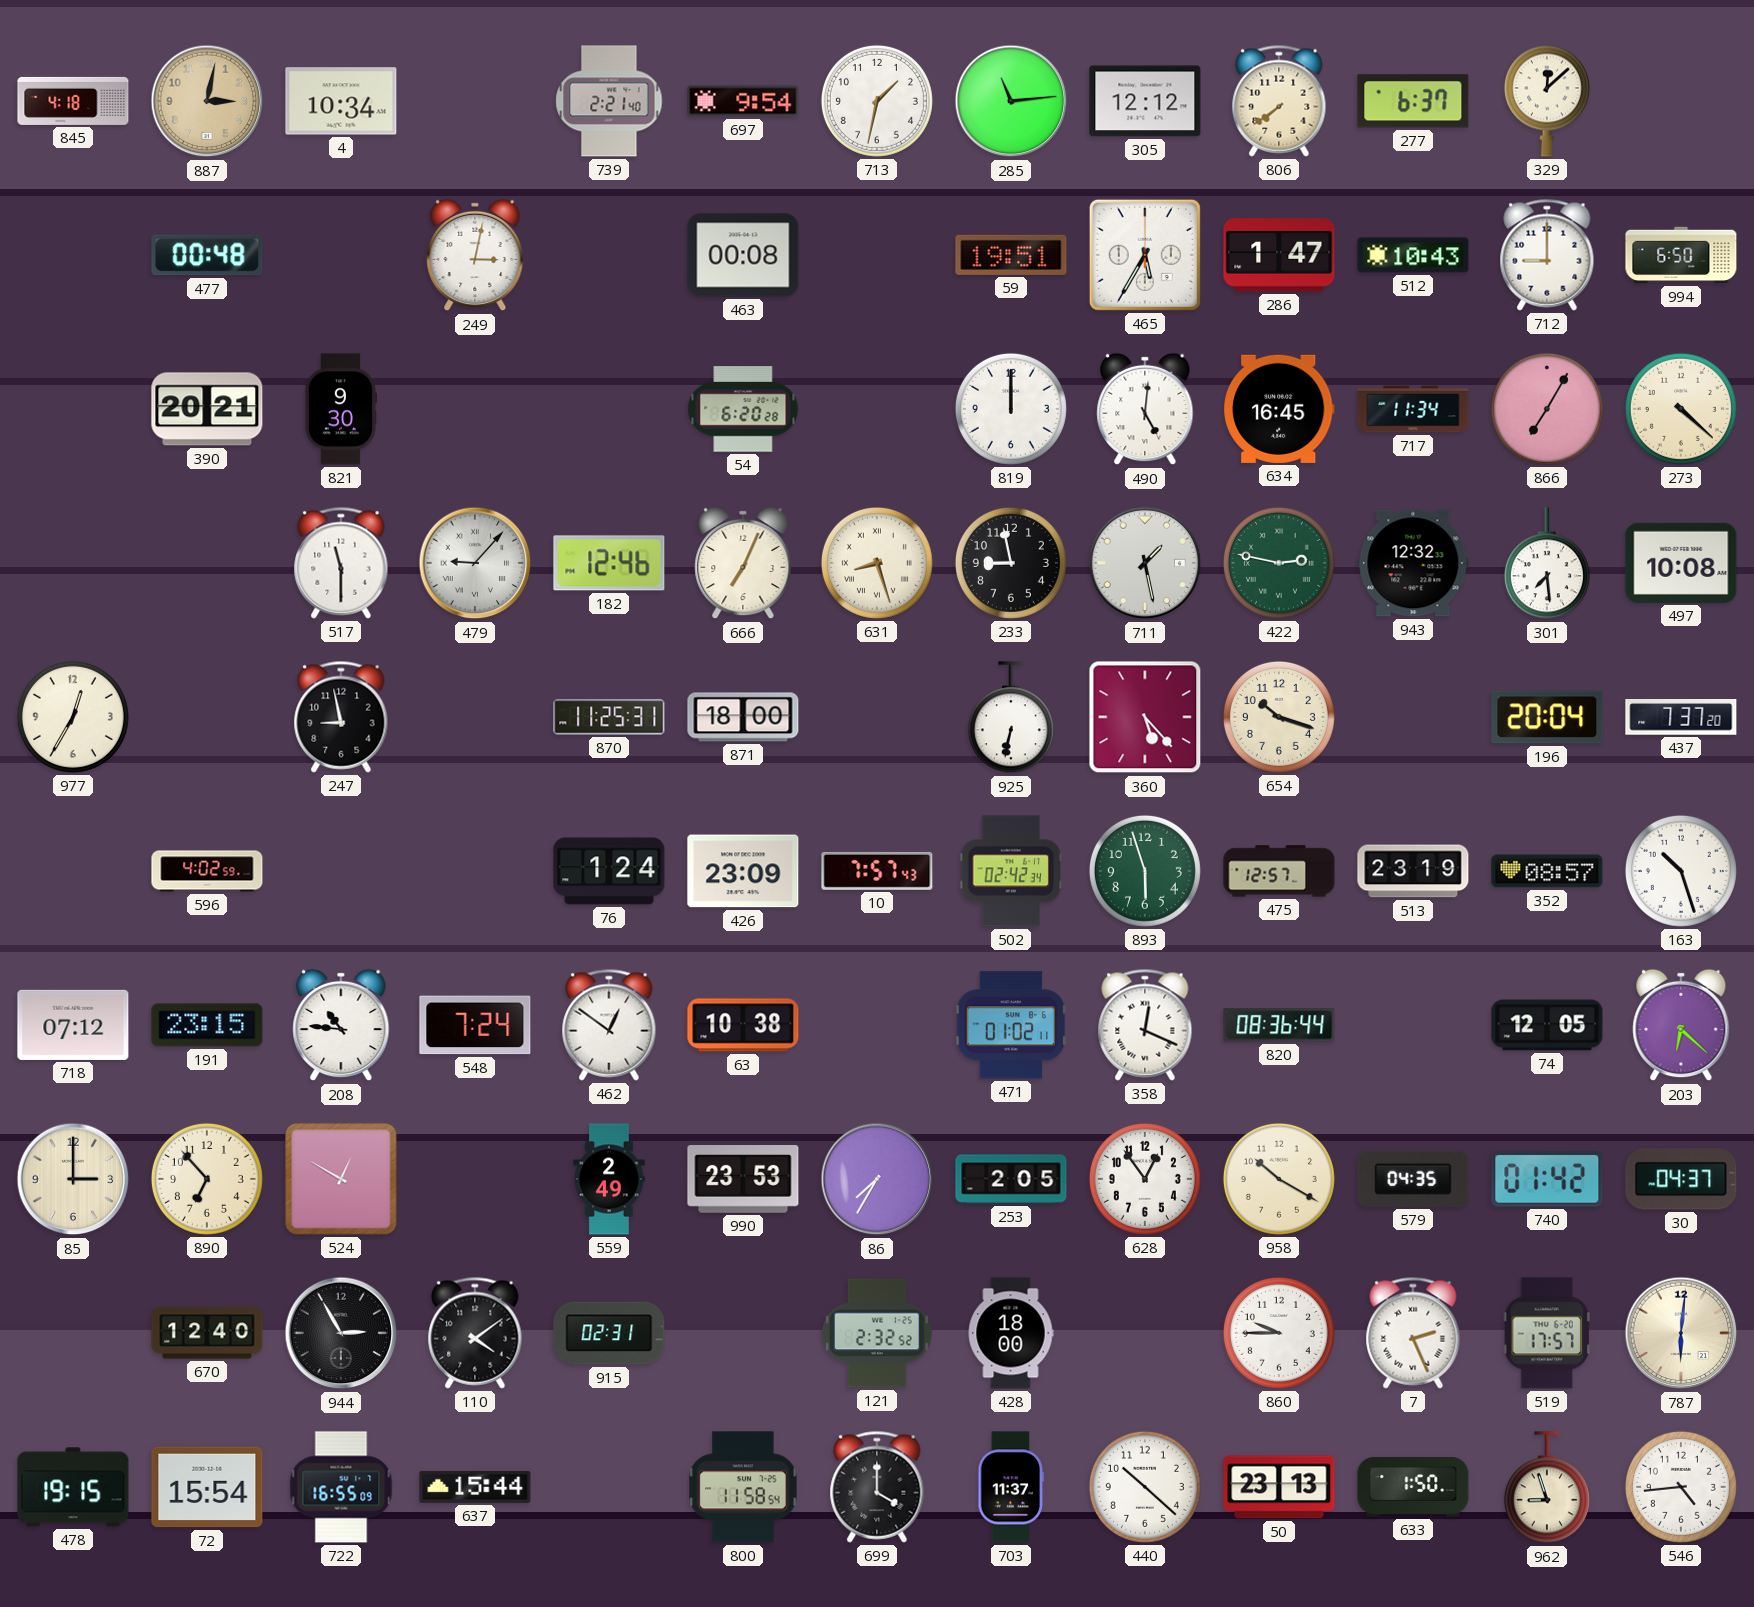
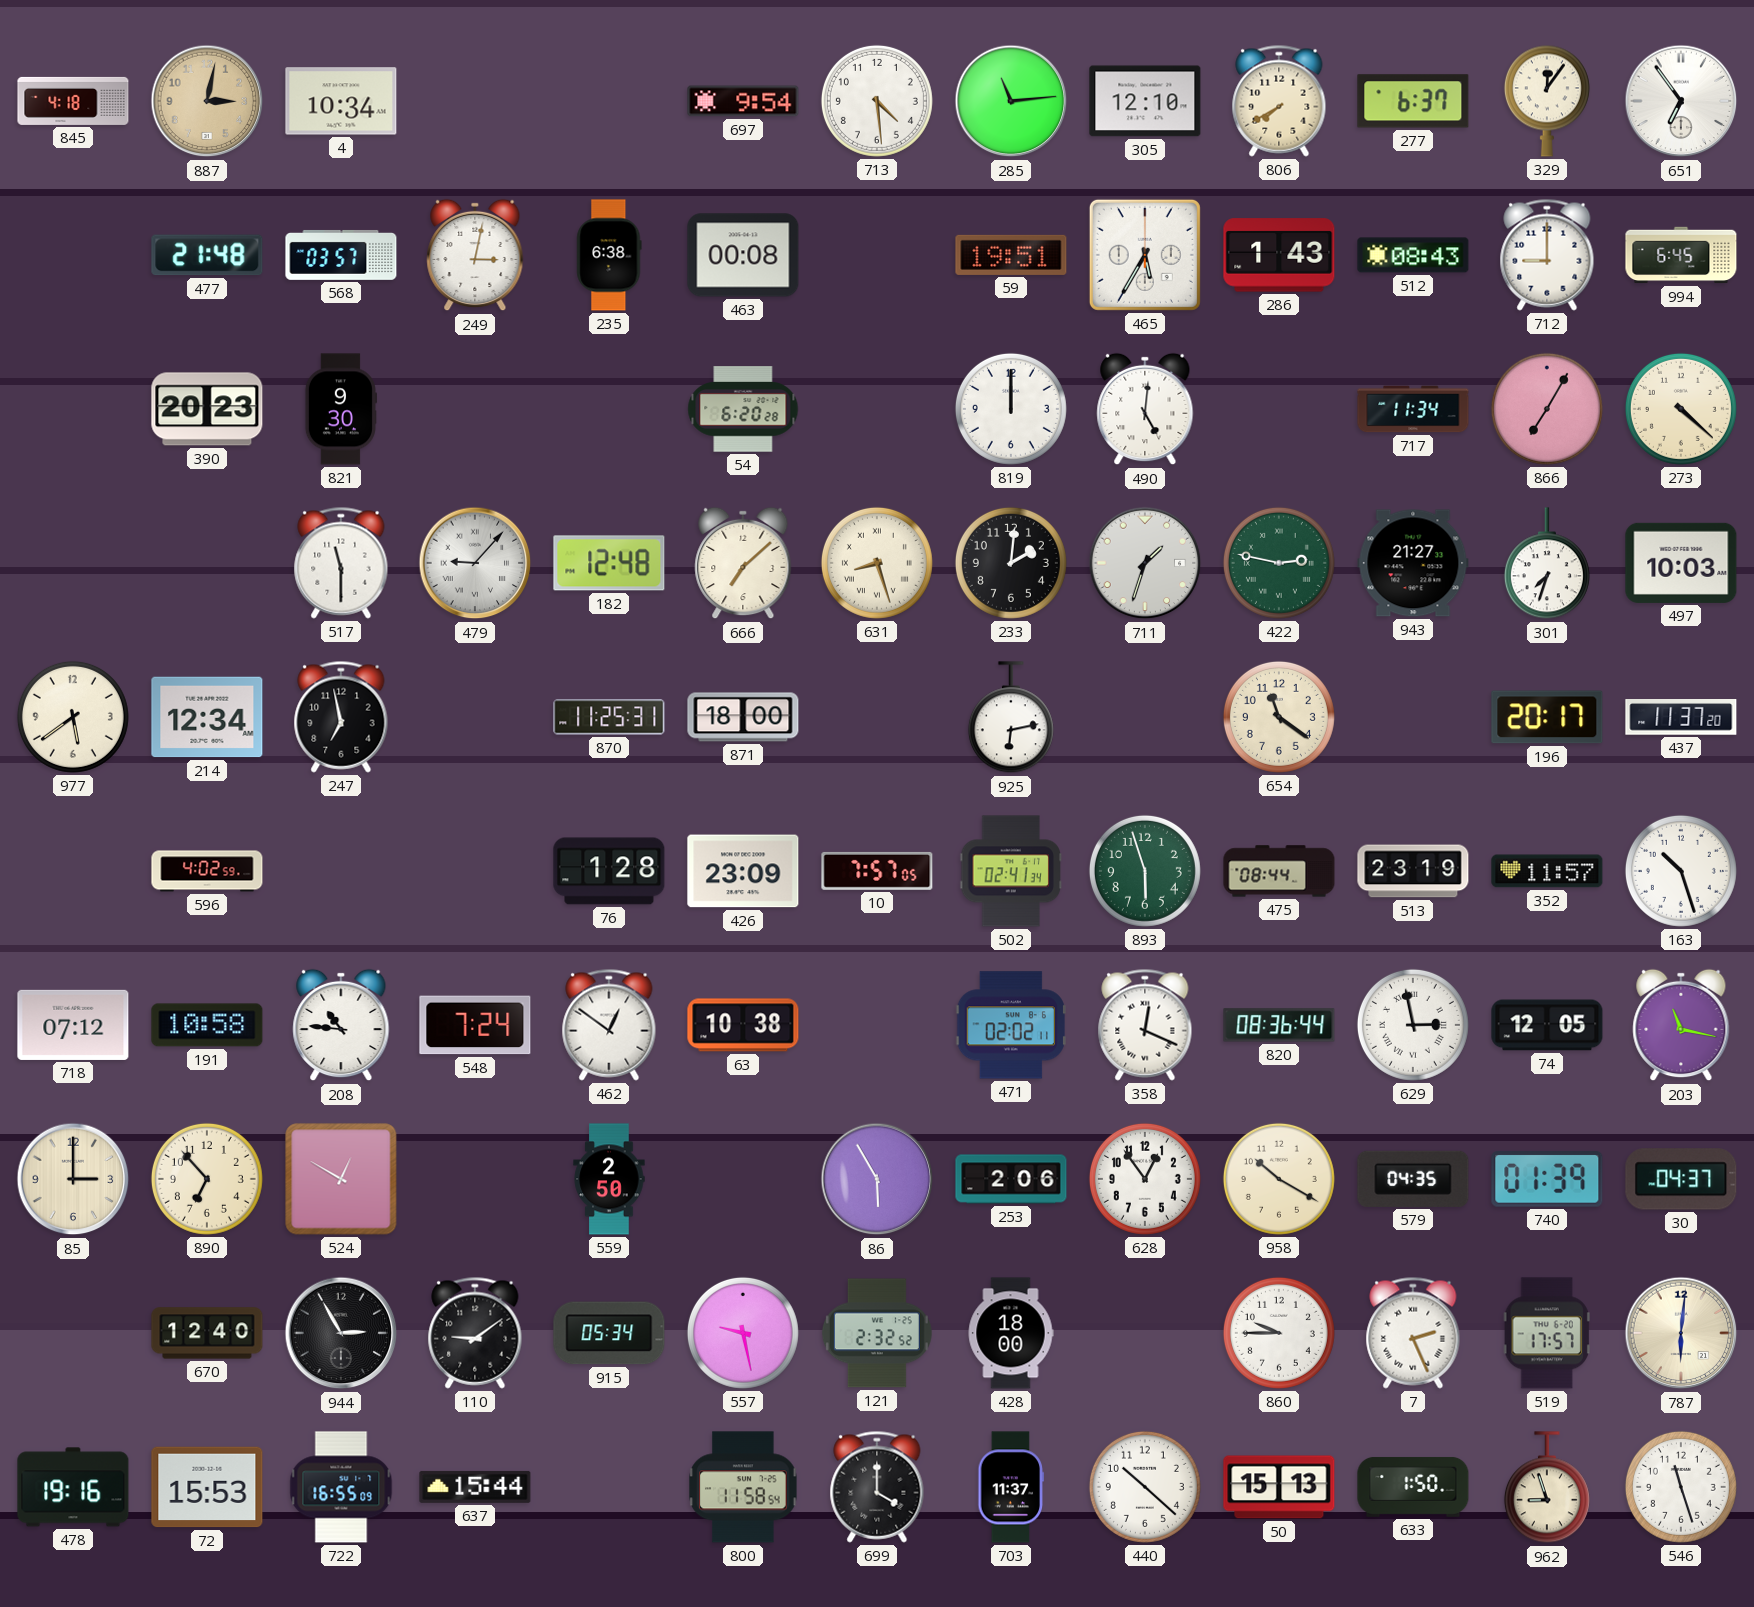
739: 2:21 -> none (609, 101)
713: 1:32 -> 4:29 (877, 101)
305: 12:12 -> 12:10 (1145, 101)
806: 7:39 -> 7:40 (1279, 101)
329: 12:08 -> 12:06 (1547, 101)
651: none -> 6:54 (1681, 101)
477: 00:48 -> 21:48 (207, 255)
568: none -> 03:57 (341, 255)
235: none -> 6:38 (609, 255)
286: 1:47 -> 1:43 (1279, 255)
512: 10:43 -> 08:43 (1413, 255)
994: 6:50 -> 6:45 (1681, 255)
390: 20:21 -> 20:23 (207, 409)
634: 16:45 -> none (1280, 409)
182: 12:46 -> 12:48 (609, 563)
666: 7:04 -> 7:08 (743, 563)
233: 8:58 -> 2:01 (1011, 563)
711: 1:28 -> 1:33 (1145, 563)
943: 12:32 -> 21:27 (1413, 563)
301: 7:29 -> 7:33 (1547, 564)
497: 10:08 -> 10:03 (1681, 563)
977: 12:35 -> 5:39 (73, 717)
214: none -> 12:34 (207, 717)
247: 8:58 -> 6:58 (341, 717)
925: 6:32 -> 6:13 (1011, 718)
360: 5:23 -> none (1145, 717)
654: 10:18 -> 11:21 (1279, 717)
196: 20:04 -> 20:17 (1547, 717)
437: 7:37 -> 11:37 (1681, 718)
76: 1:24 -> 1:28 (609, 871)
10: 7:57:43 -> 7:57:05 (877, 871)
502: 02:42 -> 02:41 (1010, 871)
475: 12:57 -> 08:44 (1279, 871)
352: 08:57 -> 11:57 (1547, 871)
191: 23:15 -> 10:58 (207, 1025)
471: 01:02 -> 02:02 (1011, 1025)
629: none -> 2:58 (1413, 1025)
203: 6:22 -> 11:17 (1681, 1025)
559: 2:49 -> 2:50 (609, 1179)
990: 23:53 -> none (743, 1180)
86: 7:35 -> 5:55 (877, 1179)
253: 2:05 -> 2:06 (1011, 1179)
740: 01:42 -> 01:39 (1547, 1180)
110: 4:09 -> 9:09 (475, 1333)
915: 02:31 -> 05:34 (609, 1333)
557: none -> 9:28 (743, 1333)
478: 19:15 -> 19:16 (73, 1487)
72: 15:54 -> 15:53 (207, 1487)
50: 23:13 -> 15:13 (1279, 1487)
546: 4:44 -> 11:27 (1681, 1487)
